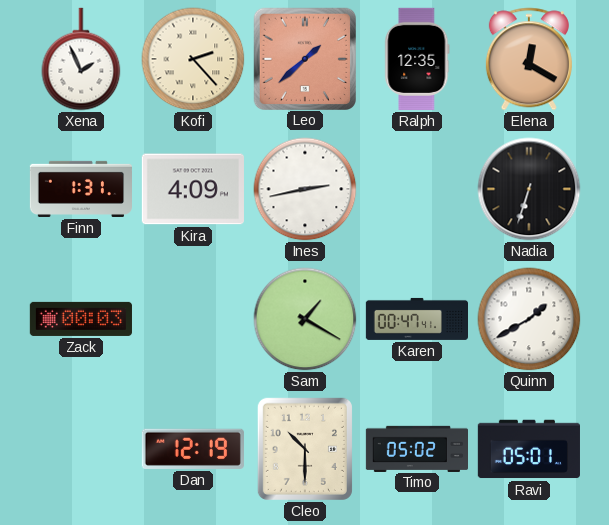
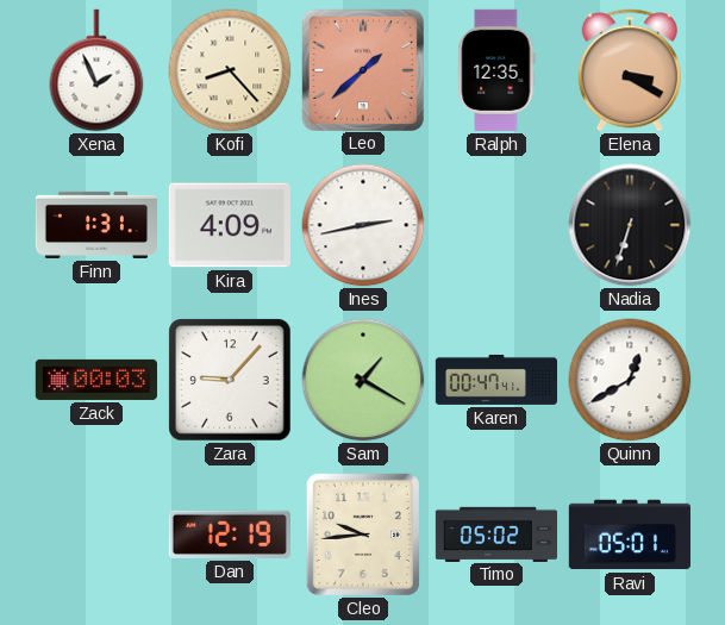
Kofi: 2:23 -> 8:23 (230, 70)
Elena: 12:20 -> 3:20 (630, 70)
Zara: none -> 9:07 (230, 380)
Quinn: 1:40 -> 12:40 (630, 380)
Cleo: 10:30 -> 9:44 (363, 535)
